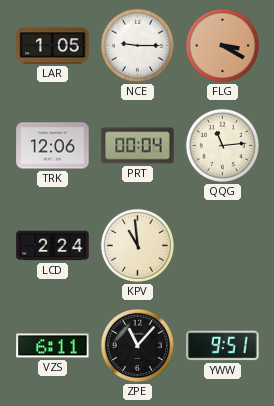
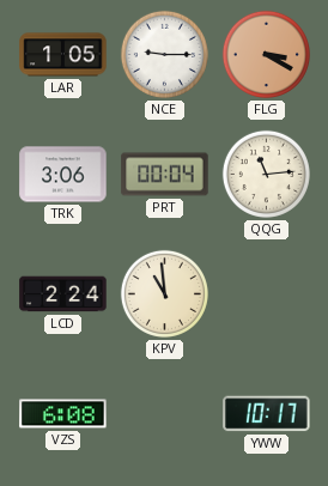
TRK: 12:06 -> 3:06 (63, 175)
VZS: 6:11 -> 6:08 (63, 414)
ZPE: 11:07 -> none (137, 345)
YWW: 9:51 -> 10:17 (267, 414)
